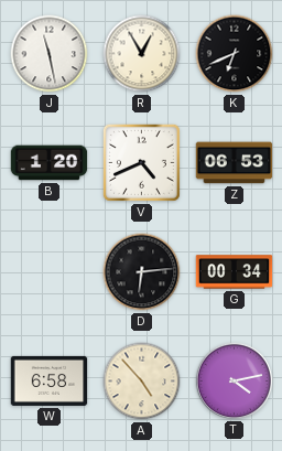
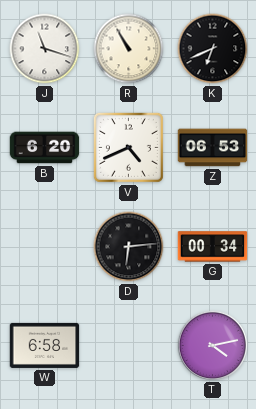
J: 11:28 -> 11:18 (45, 49)
R: 12:55 -> 10:55 (129, 49)
B: 1:20 -> 6:20 (45, 148)
A: 4:53 -> none (142, 382)
